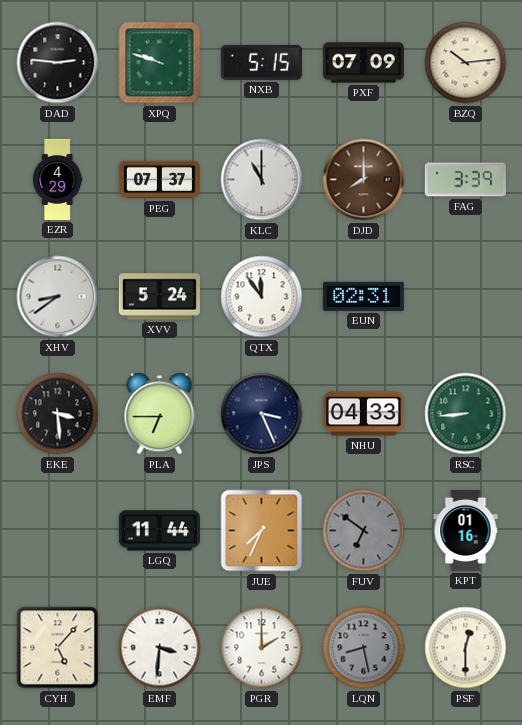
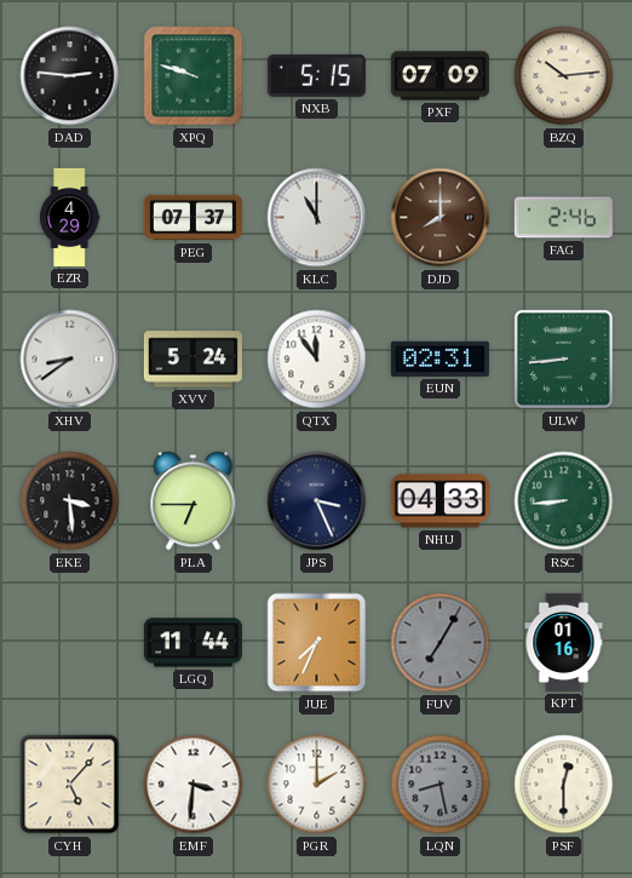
FAG: 3:39 -> 2:46 (563, 218)
ULW: none -> 8:44 (563, 358)
FUV: 6:51 -> 7:05 (441, 643)
